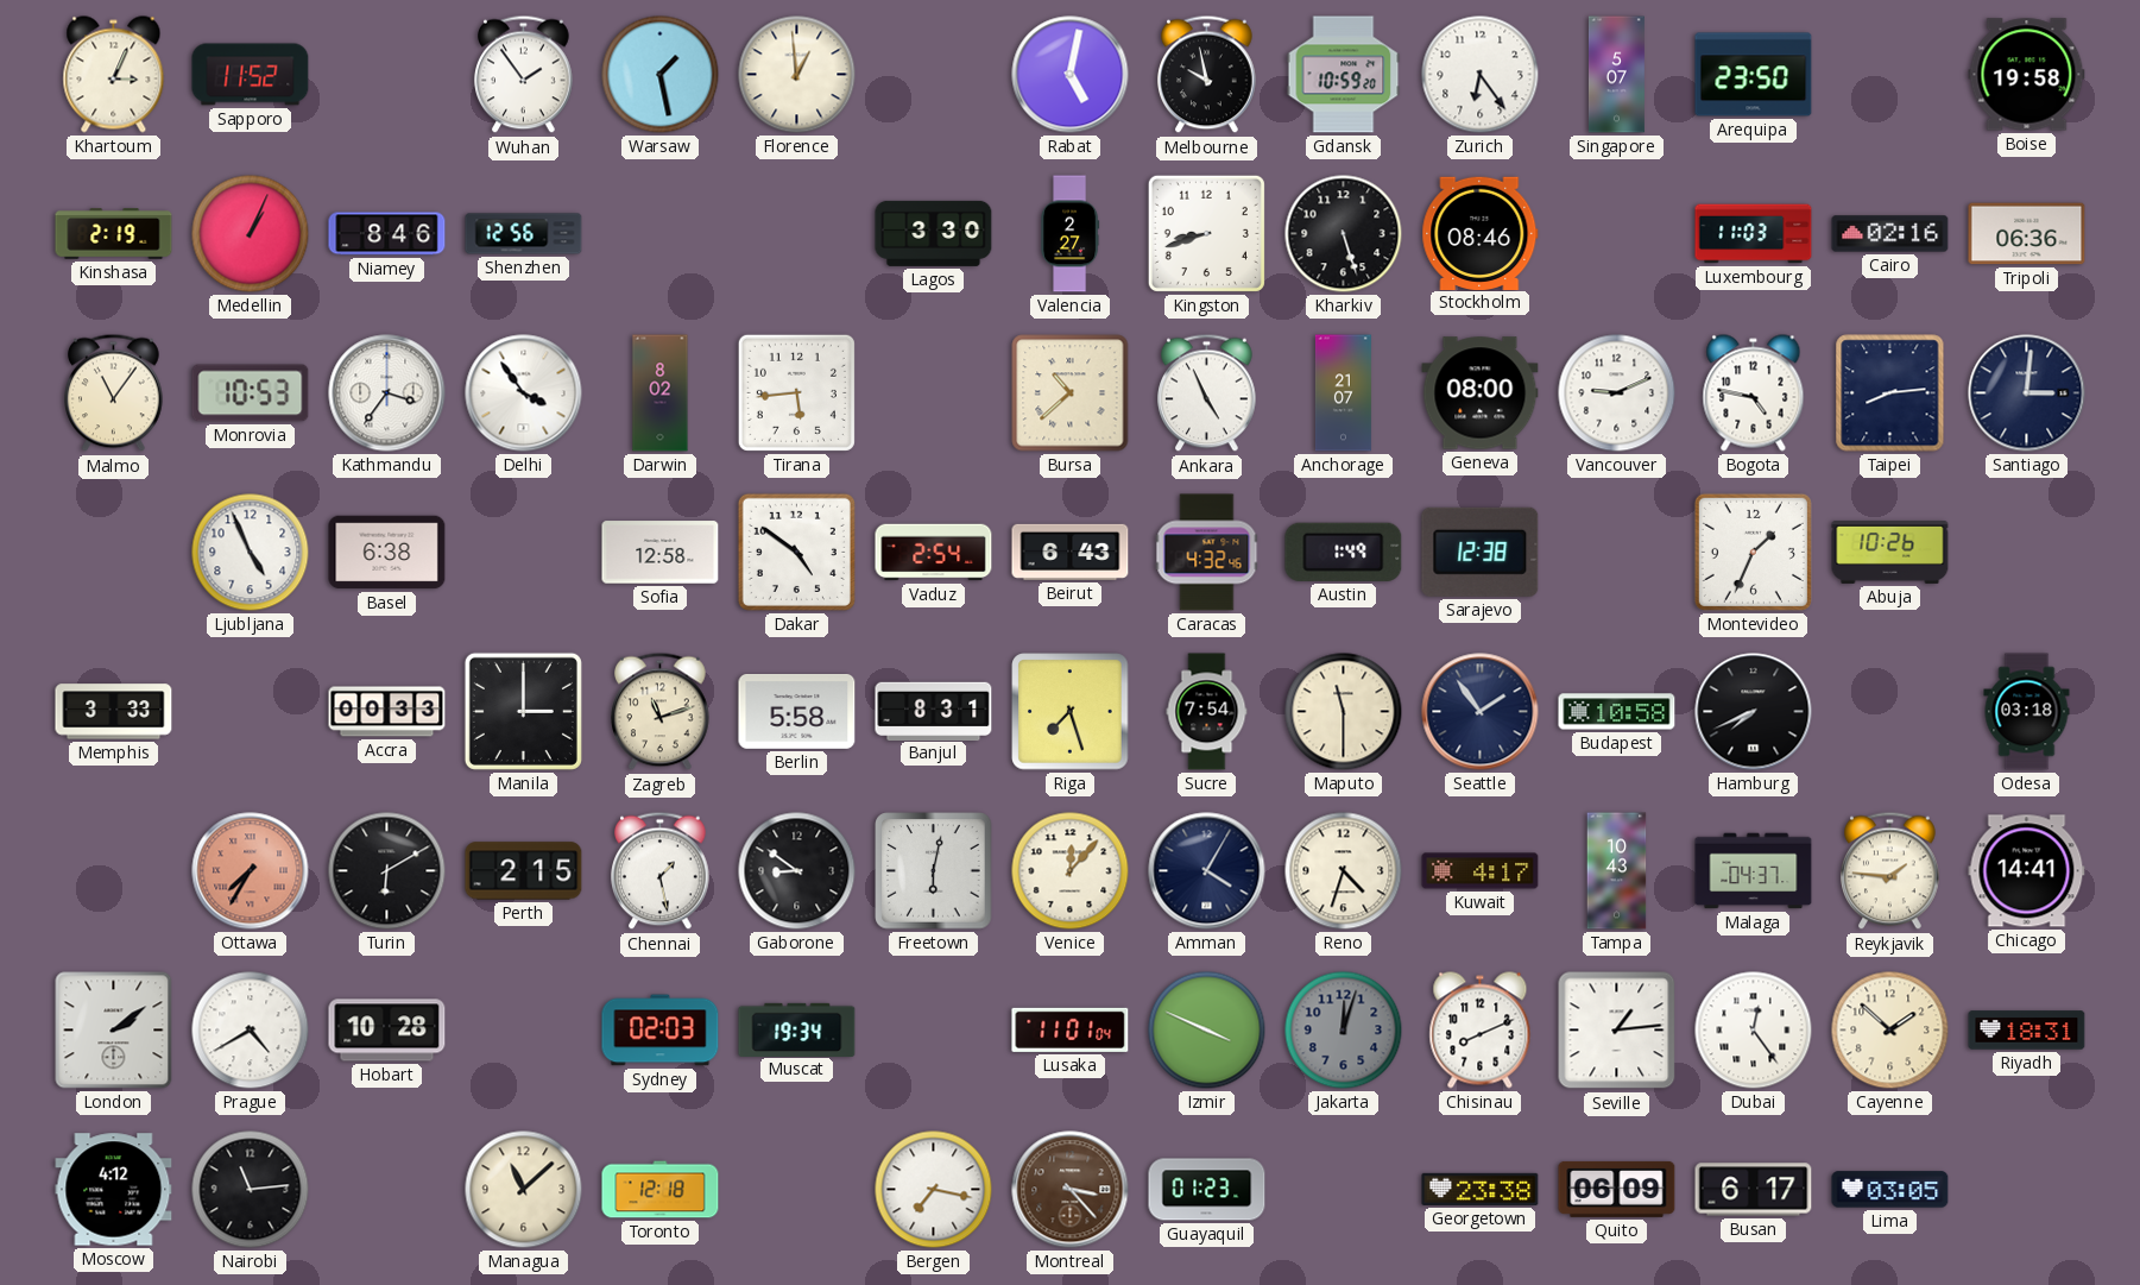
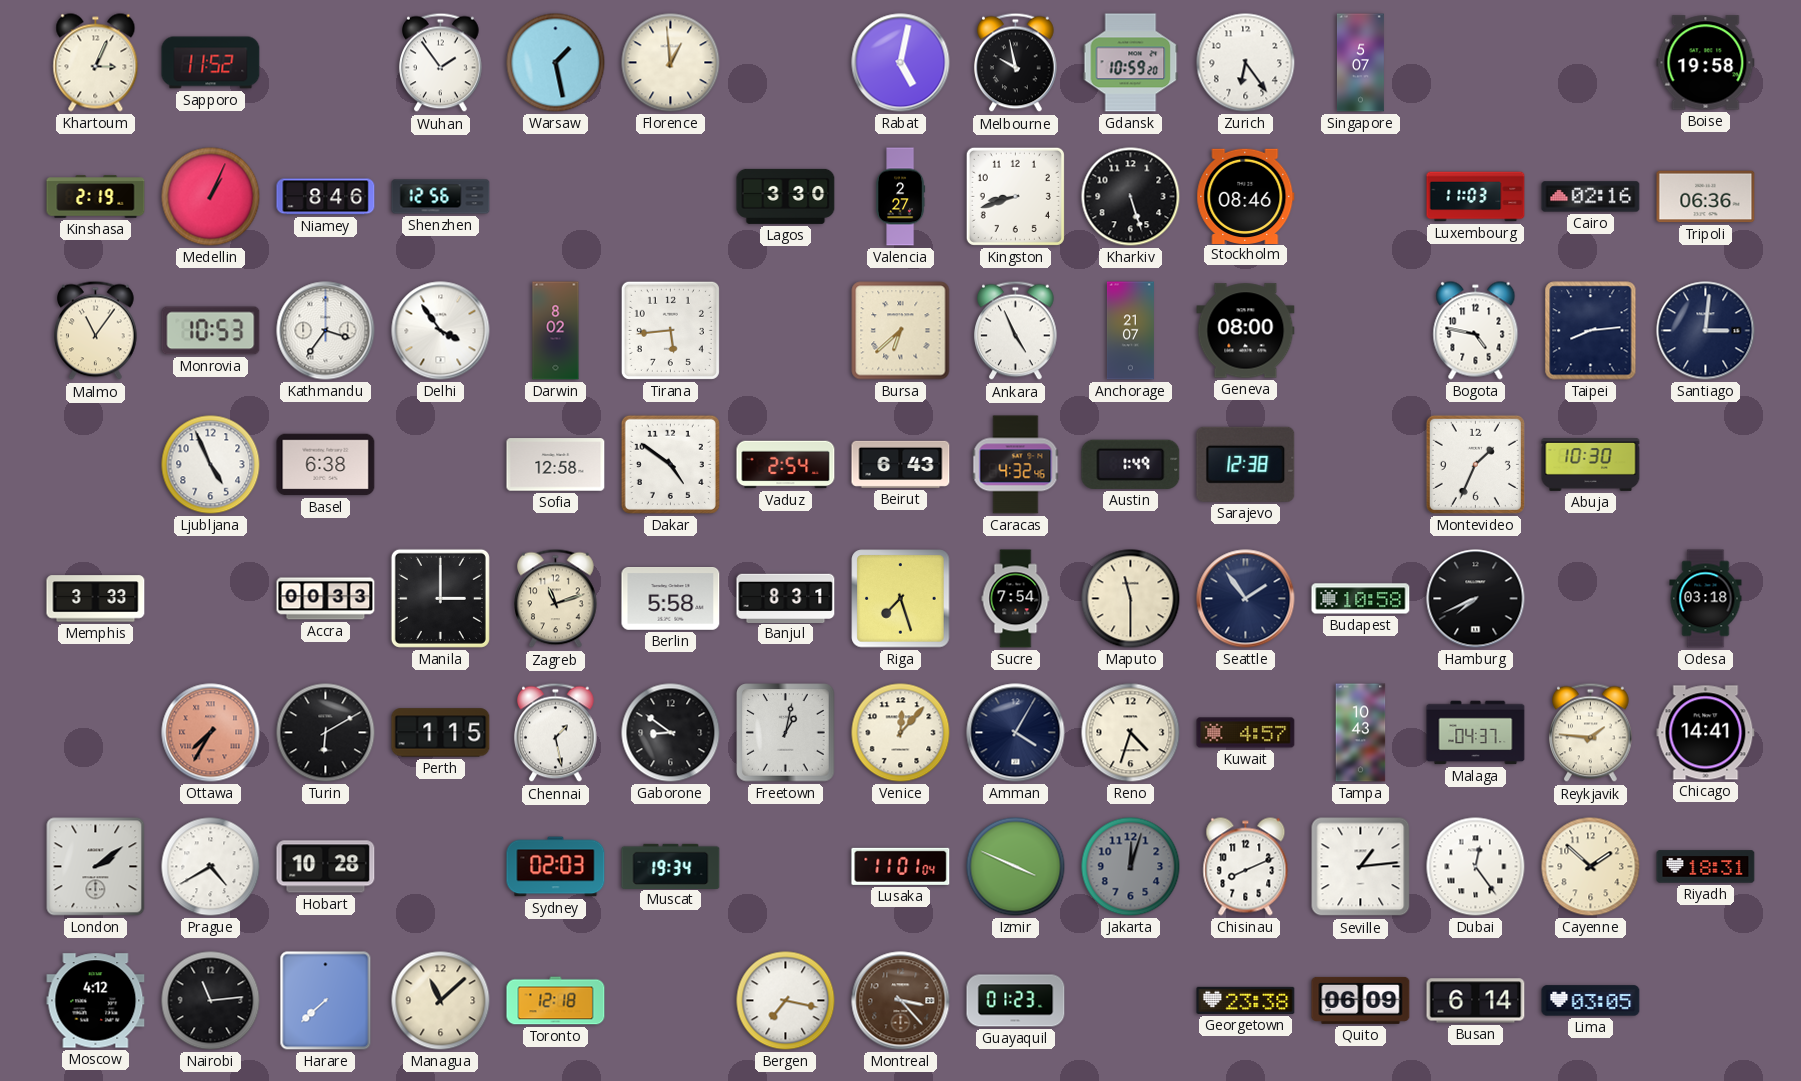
Arequipa: 23:50 -> none (1754, 75)
Bursa: 10:38 -> 6:38 (901, 331)
Vancouver: 9:11 -> none (1617, 393)
Abuja: 10:26 -> 10:30 (1591, 464)
Perth: 2:15 -> 1:15 (441, 733)
Freetown: 6:02 -> 1:02 (786, 733)
Kuwait: 4:17 -> 4:57 (1246, 733)
Harare: none -> 7:38 (326, 1001)
Busan: 6:17 -> 6:14 (1476, 1001)
